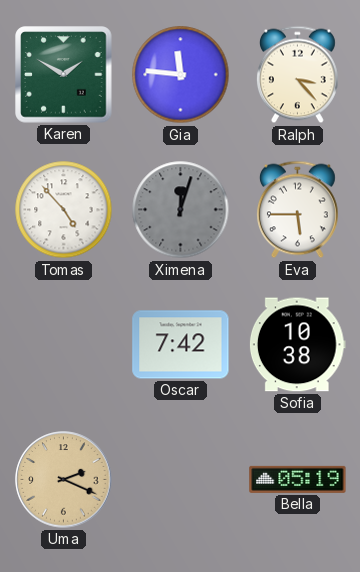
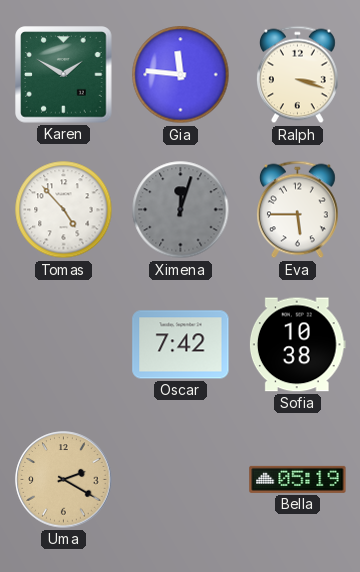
Ralph: 3:23 -> 3:18 (297, 75)
Uma: 2:19 -> 2:20 (64, 480)
